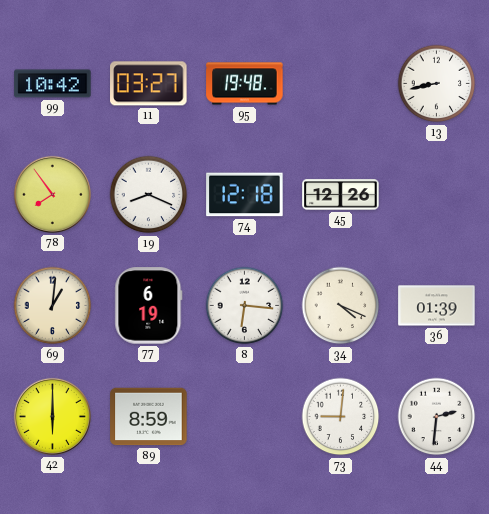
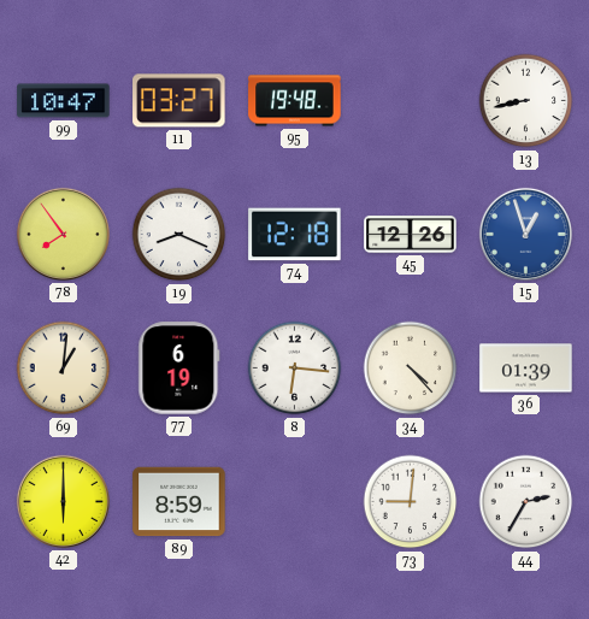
99: 10:42 -> 10:47 (64, 101)
15: none -> 12:57 (525, 234)
34: 4:19 -> 4:23 (411, 369)
44: 2:31 -> 2:35 (526, 502)
